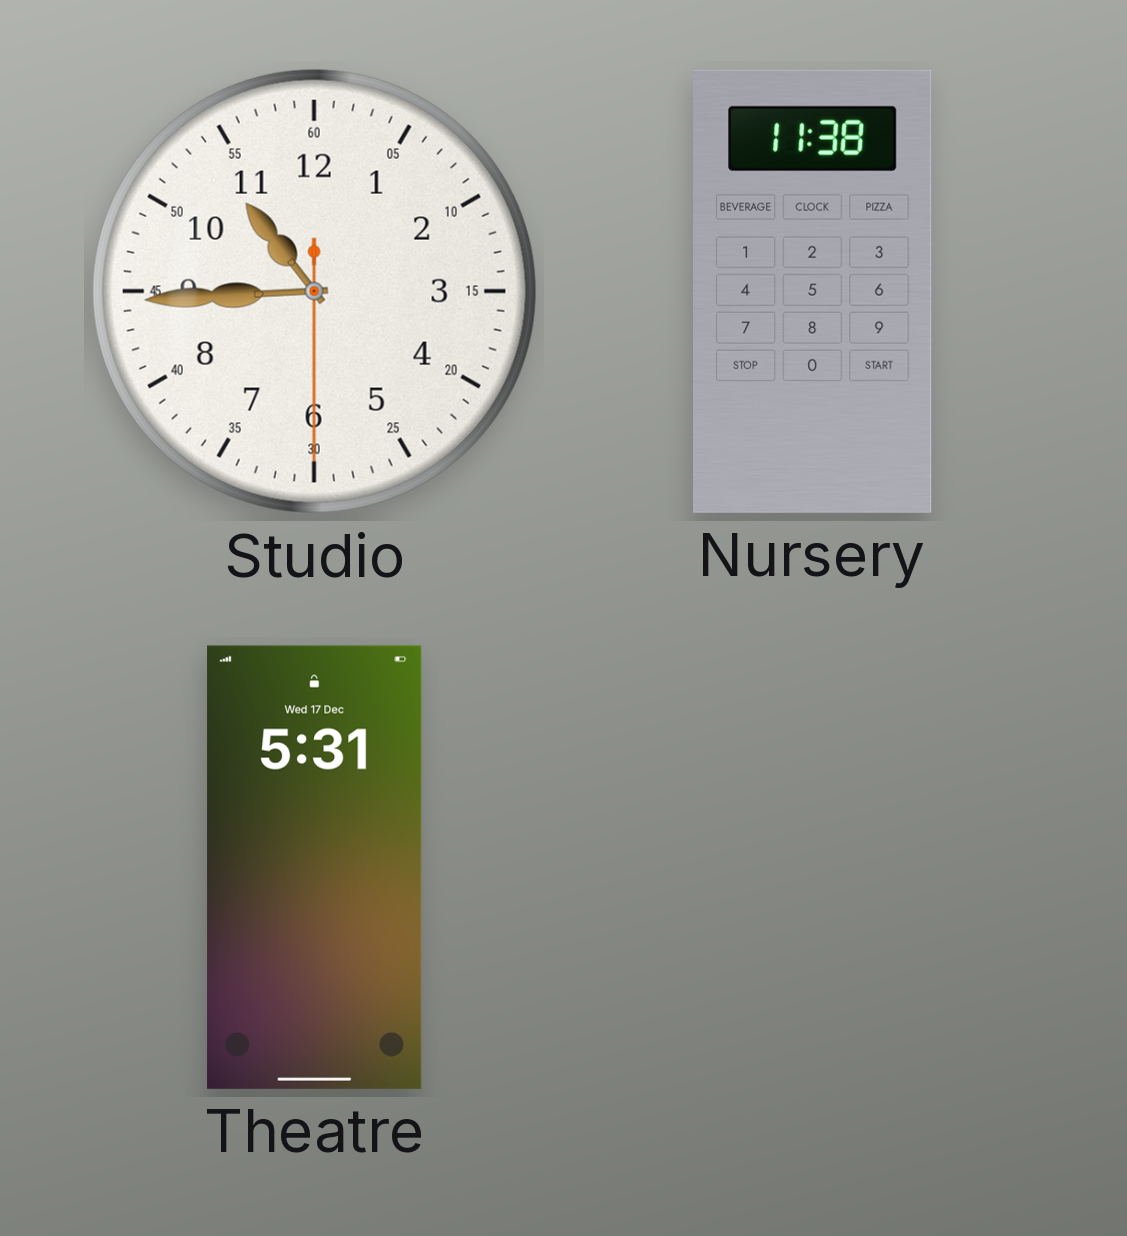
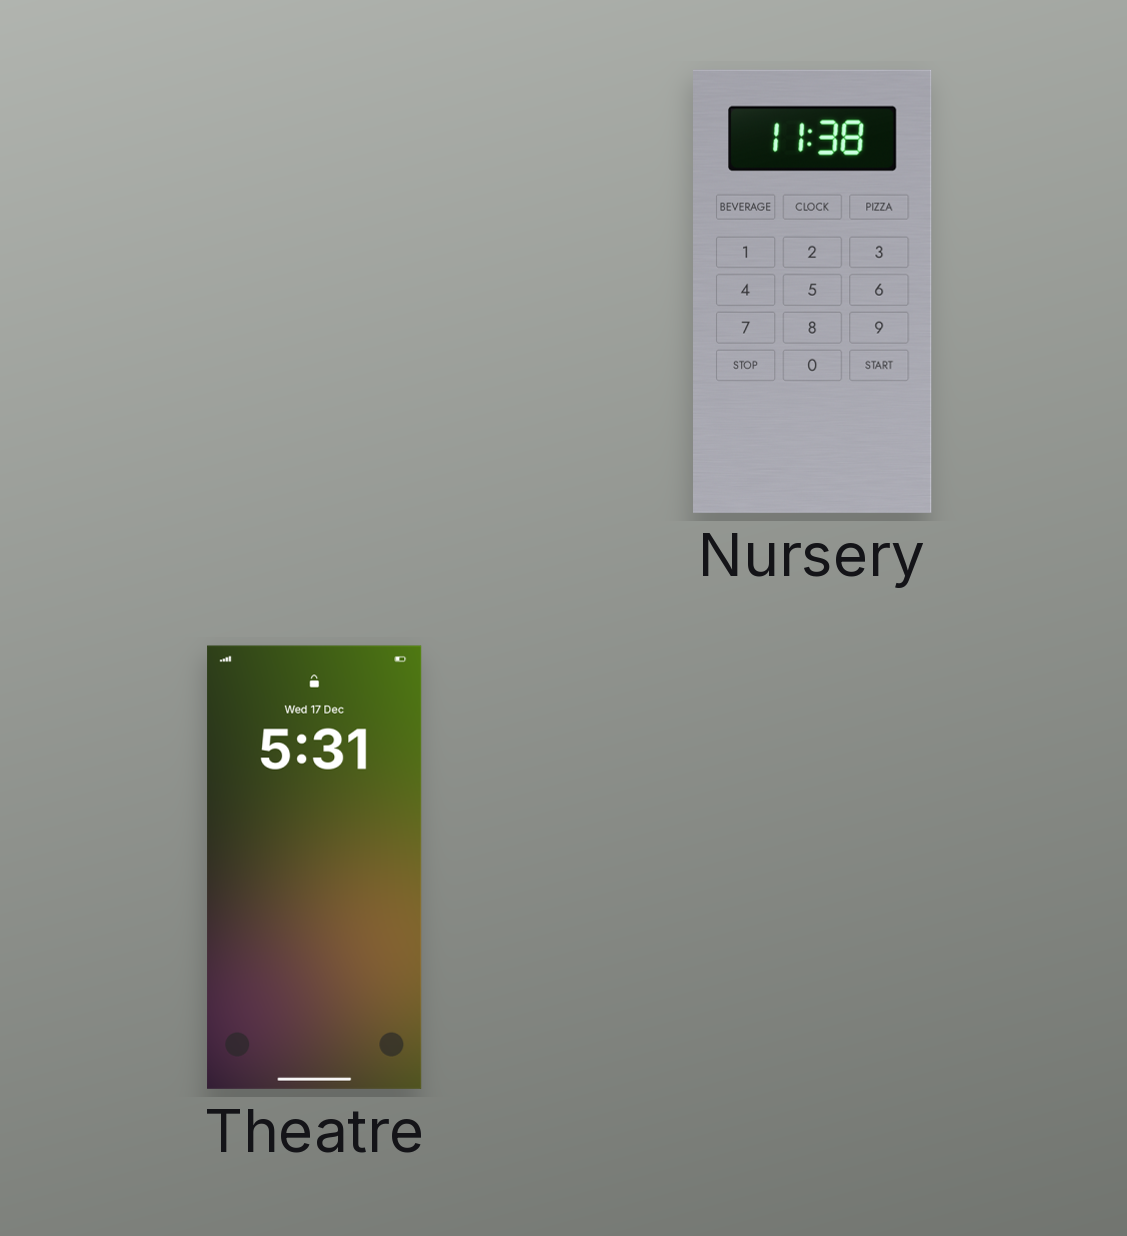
Studio: 10:44 -> none (314, 291)
